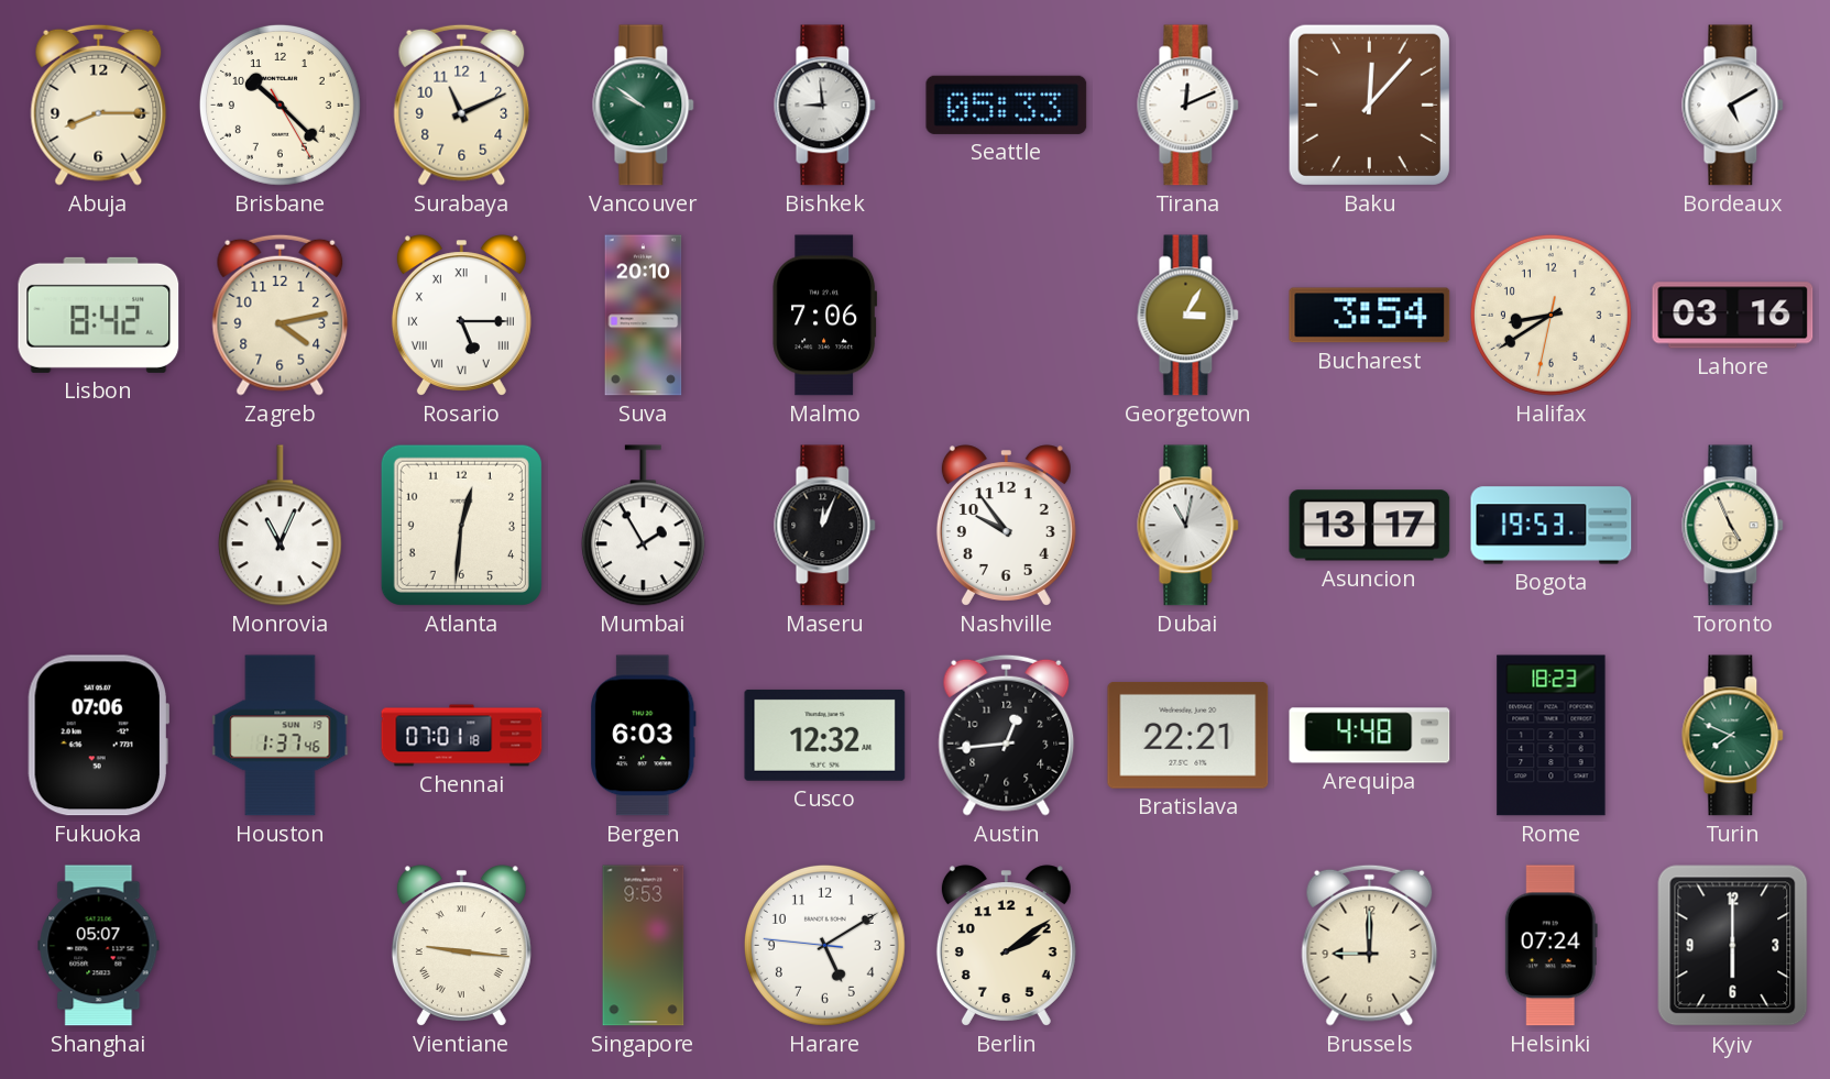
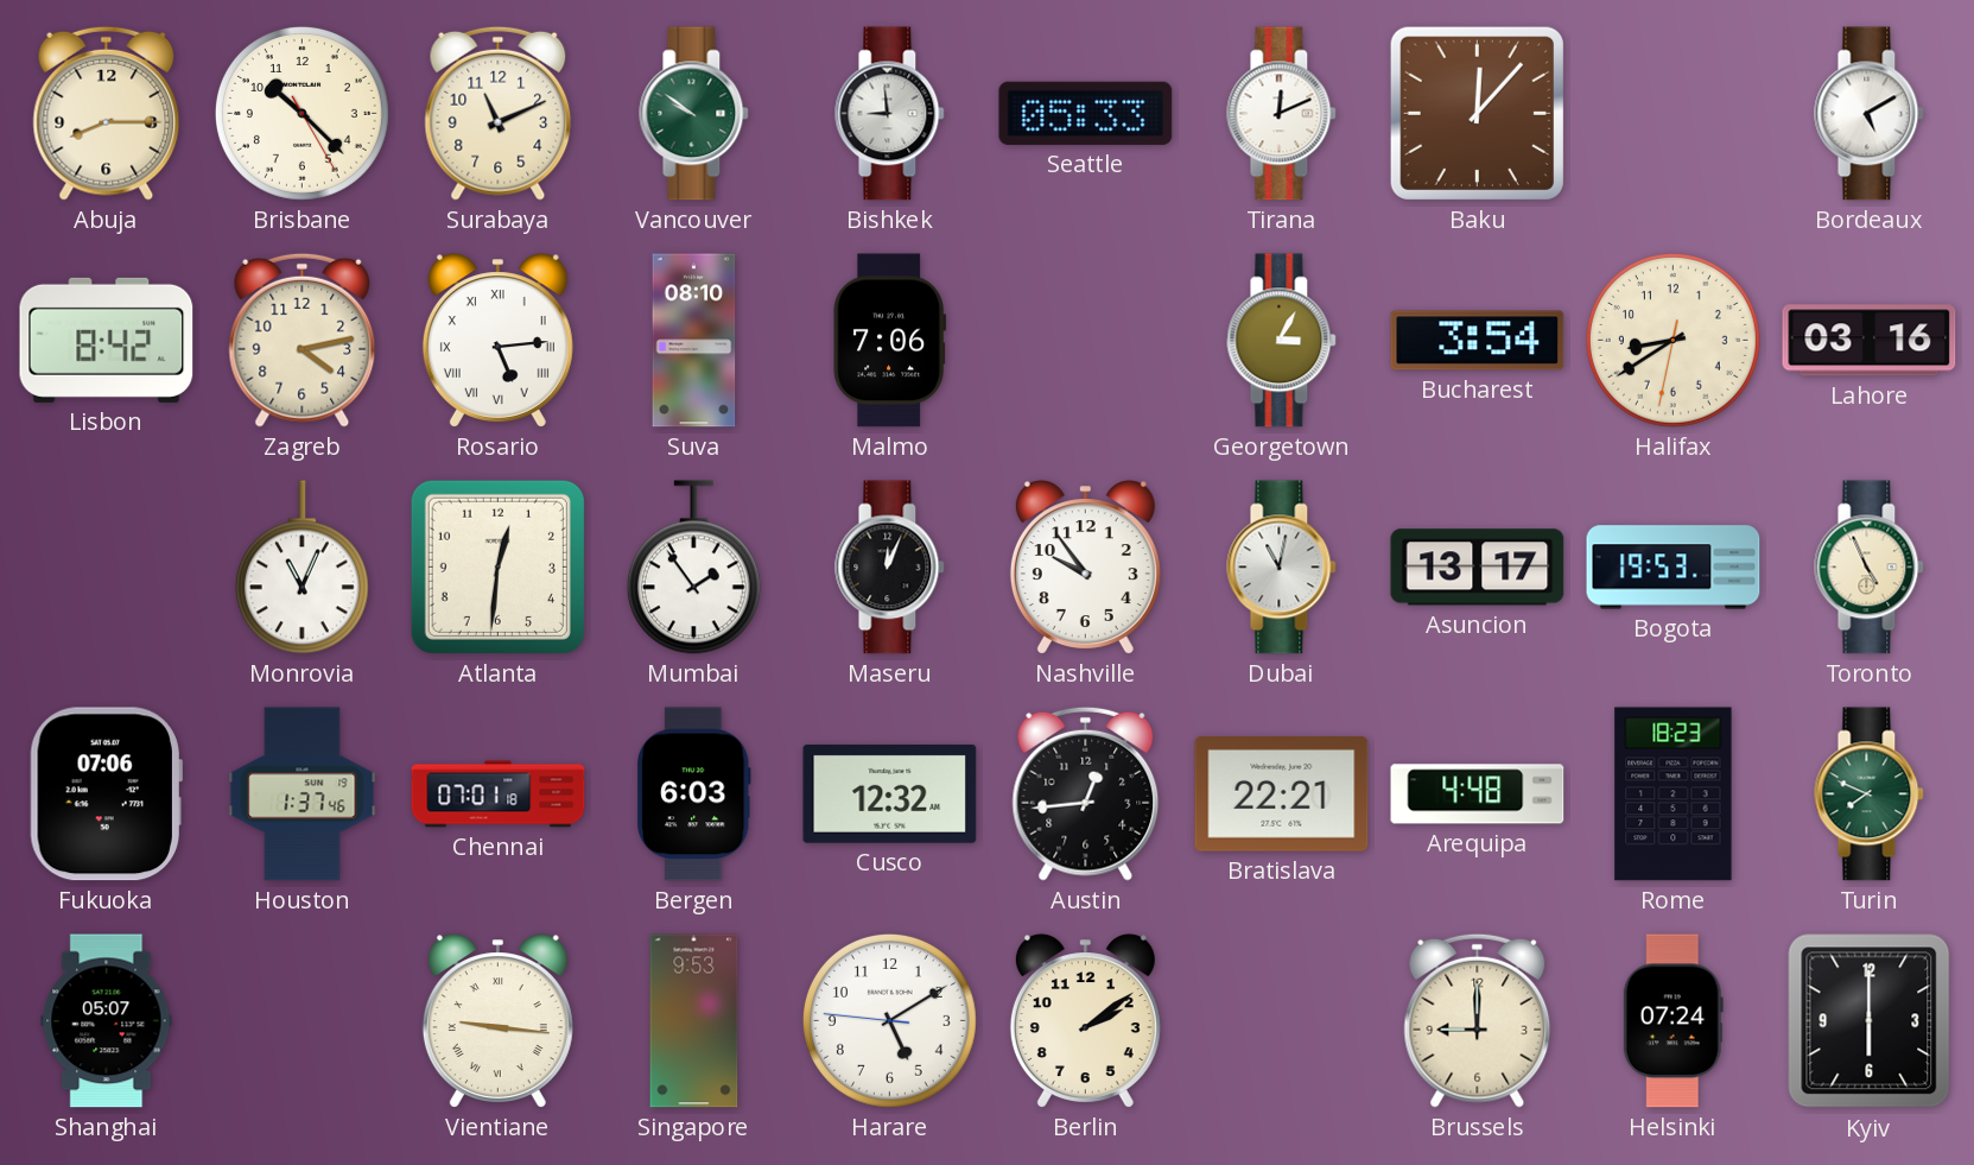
Rosario: 5:15 -> 5:14 (497, 341)
Suva: 20:10 -> 08:10 (694, 341)
Mumbai: 1:55 -> 1:54 (693, 568)
